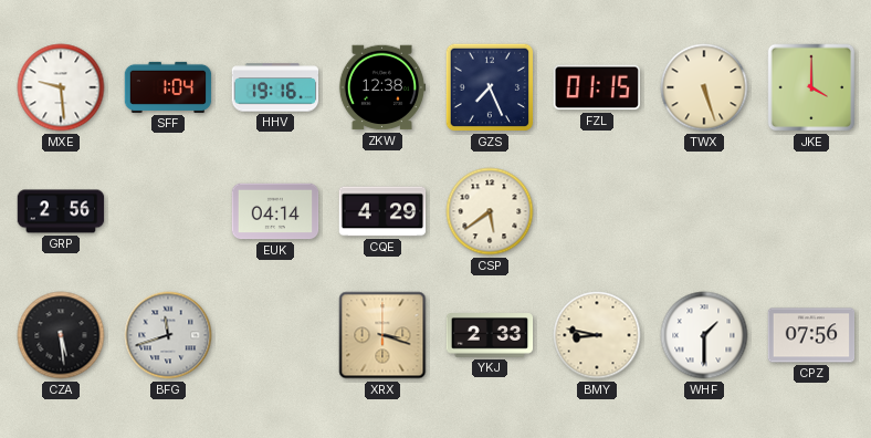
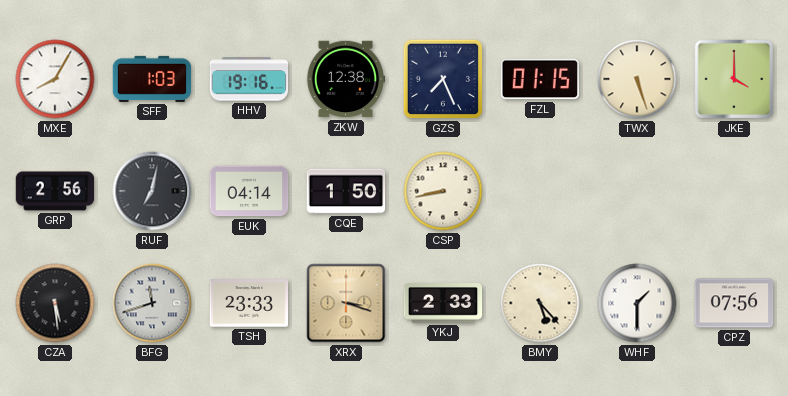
MXE: 9:29 -> 8:05 (55, 79)
SFF: 1:04 -> 1:03 (152, 79)
RUF: none -> 7:02 (152, 191)
CQE: 4:29 -> 1:50 (346, 191)
CSP: 5:39 -> 8:43 (443, 191)
TSH: none -> 23:33 (249, 303)
BMY: 8:47 -> 5:23 (540, 303)
